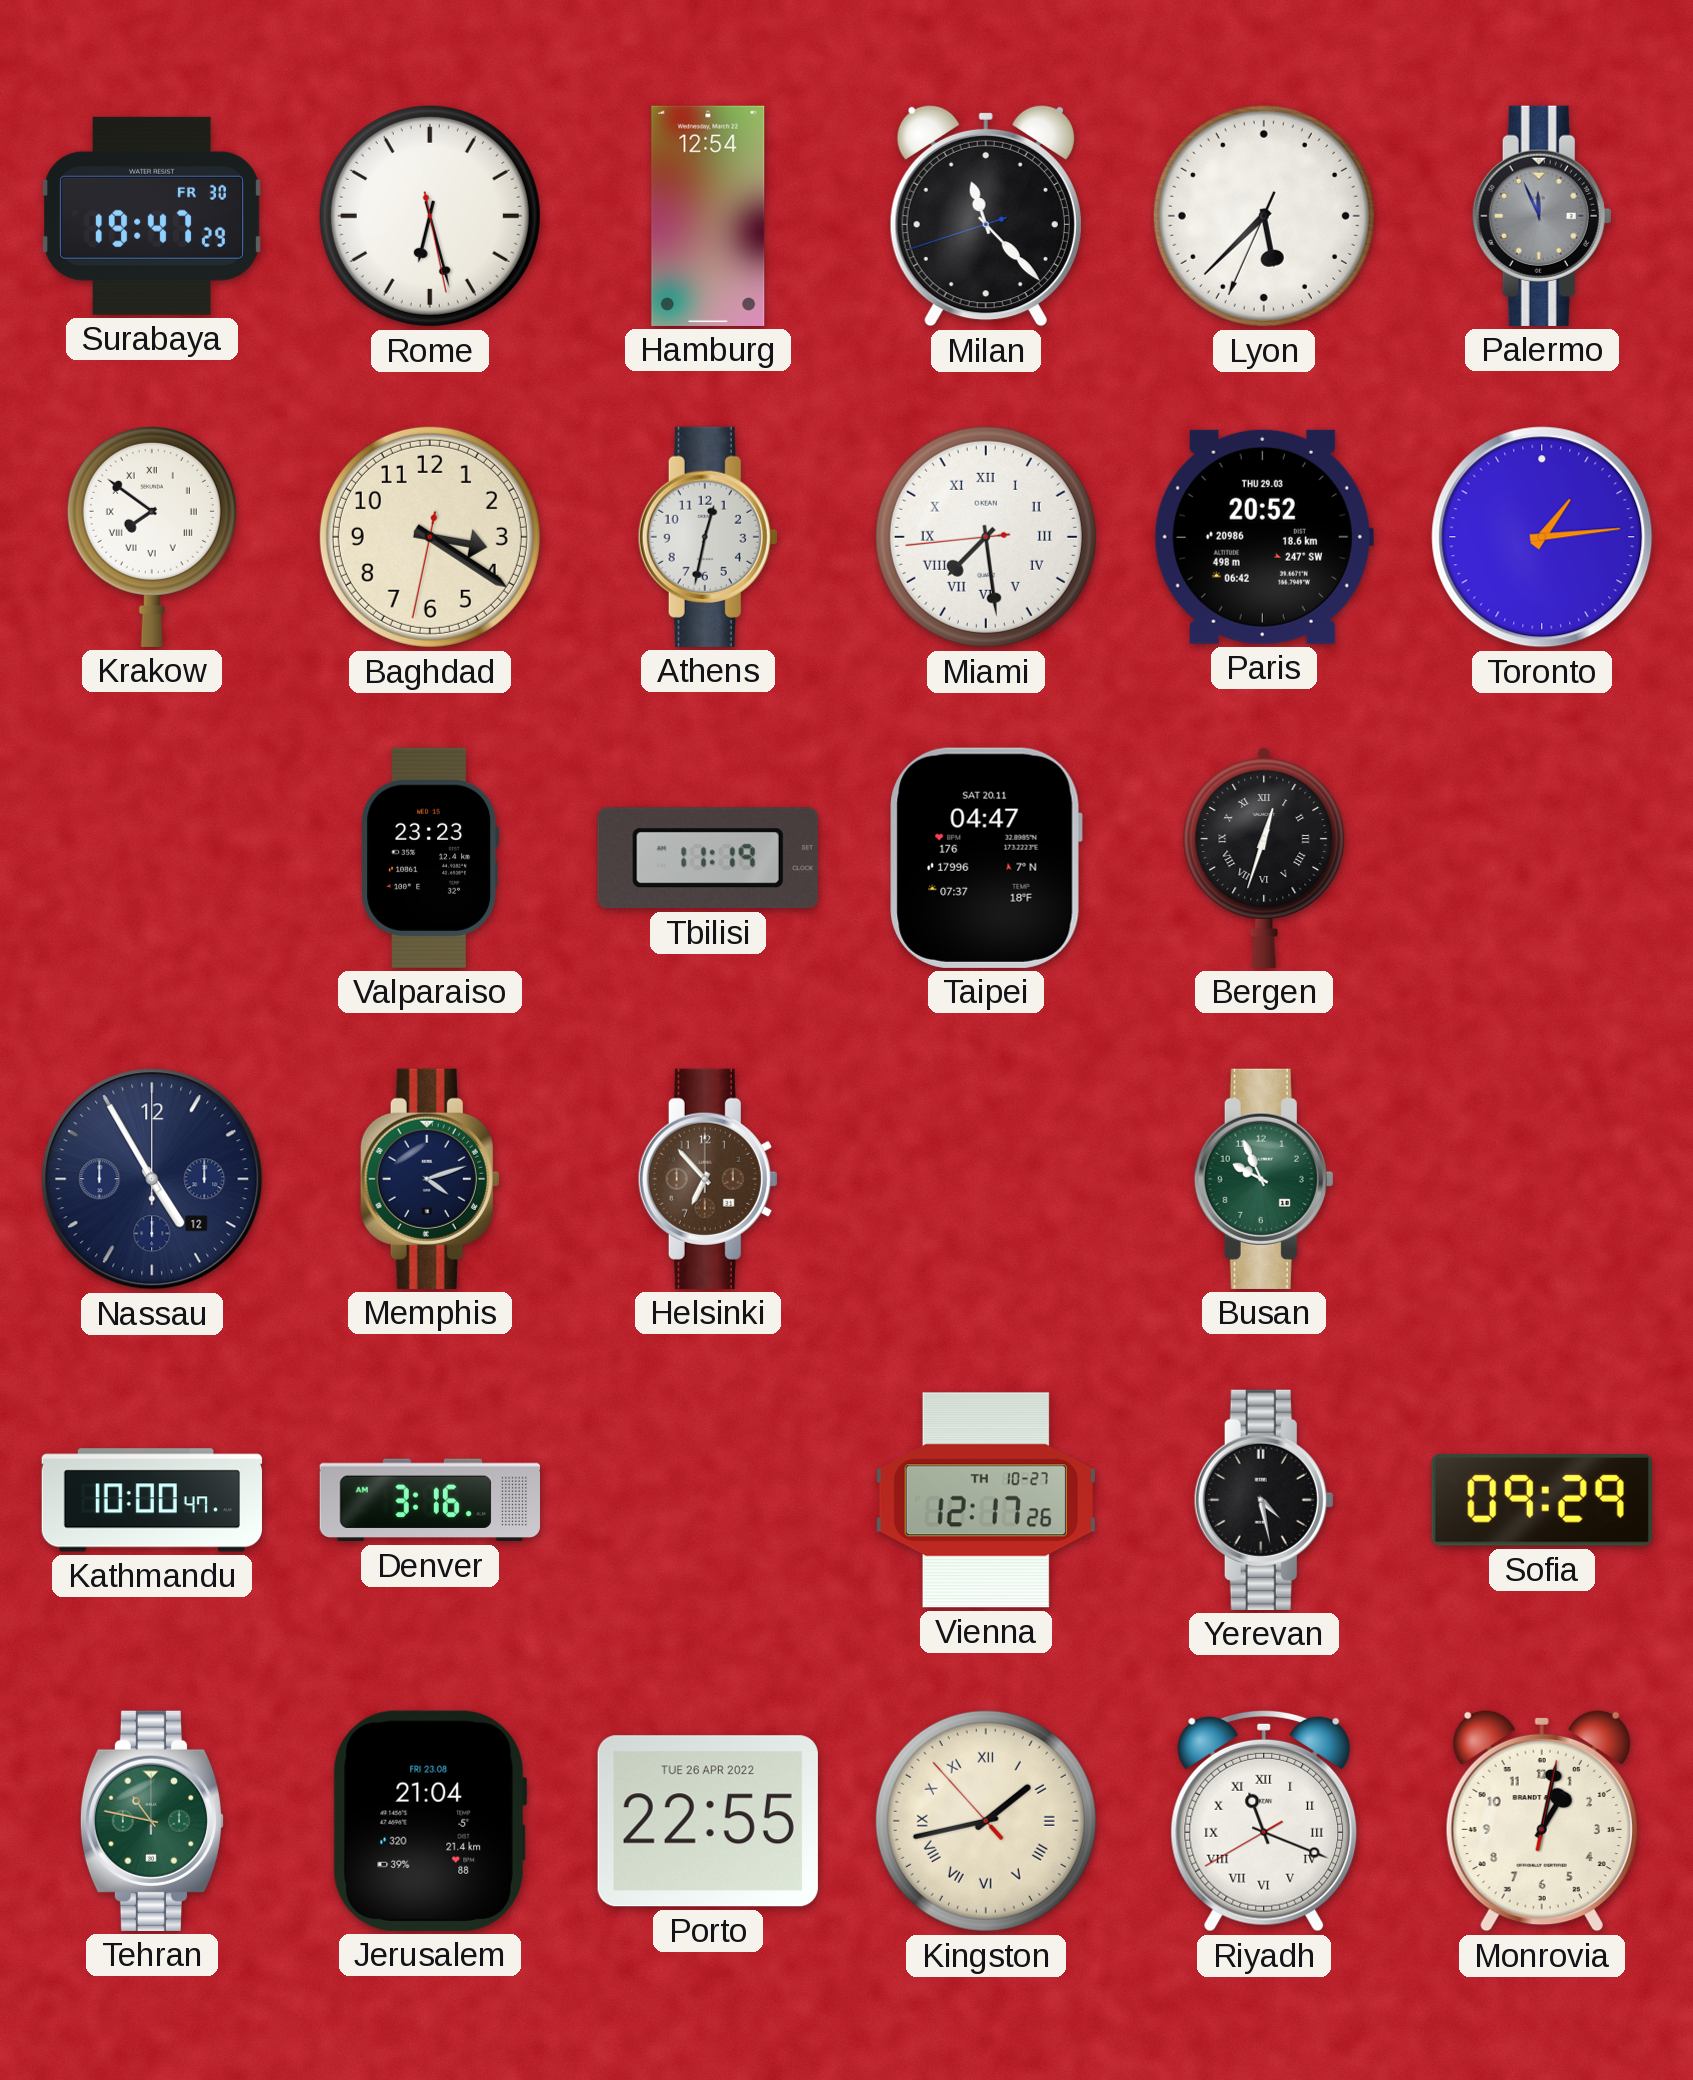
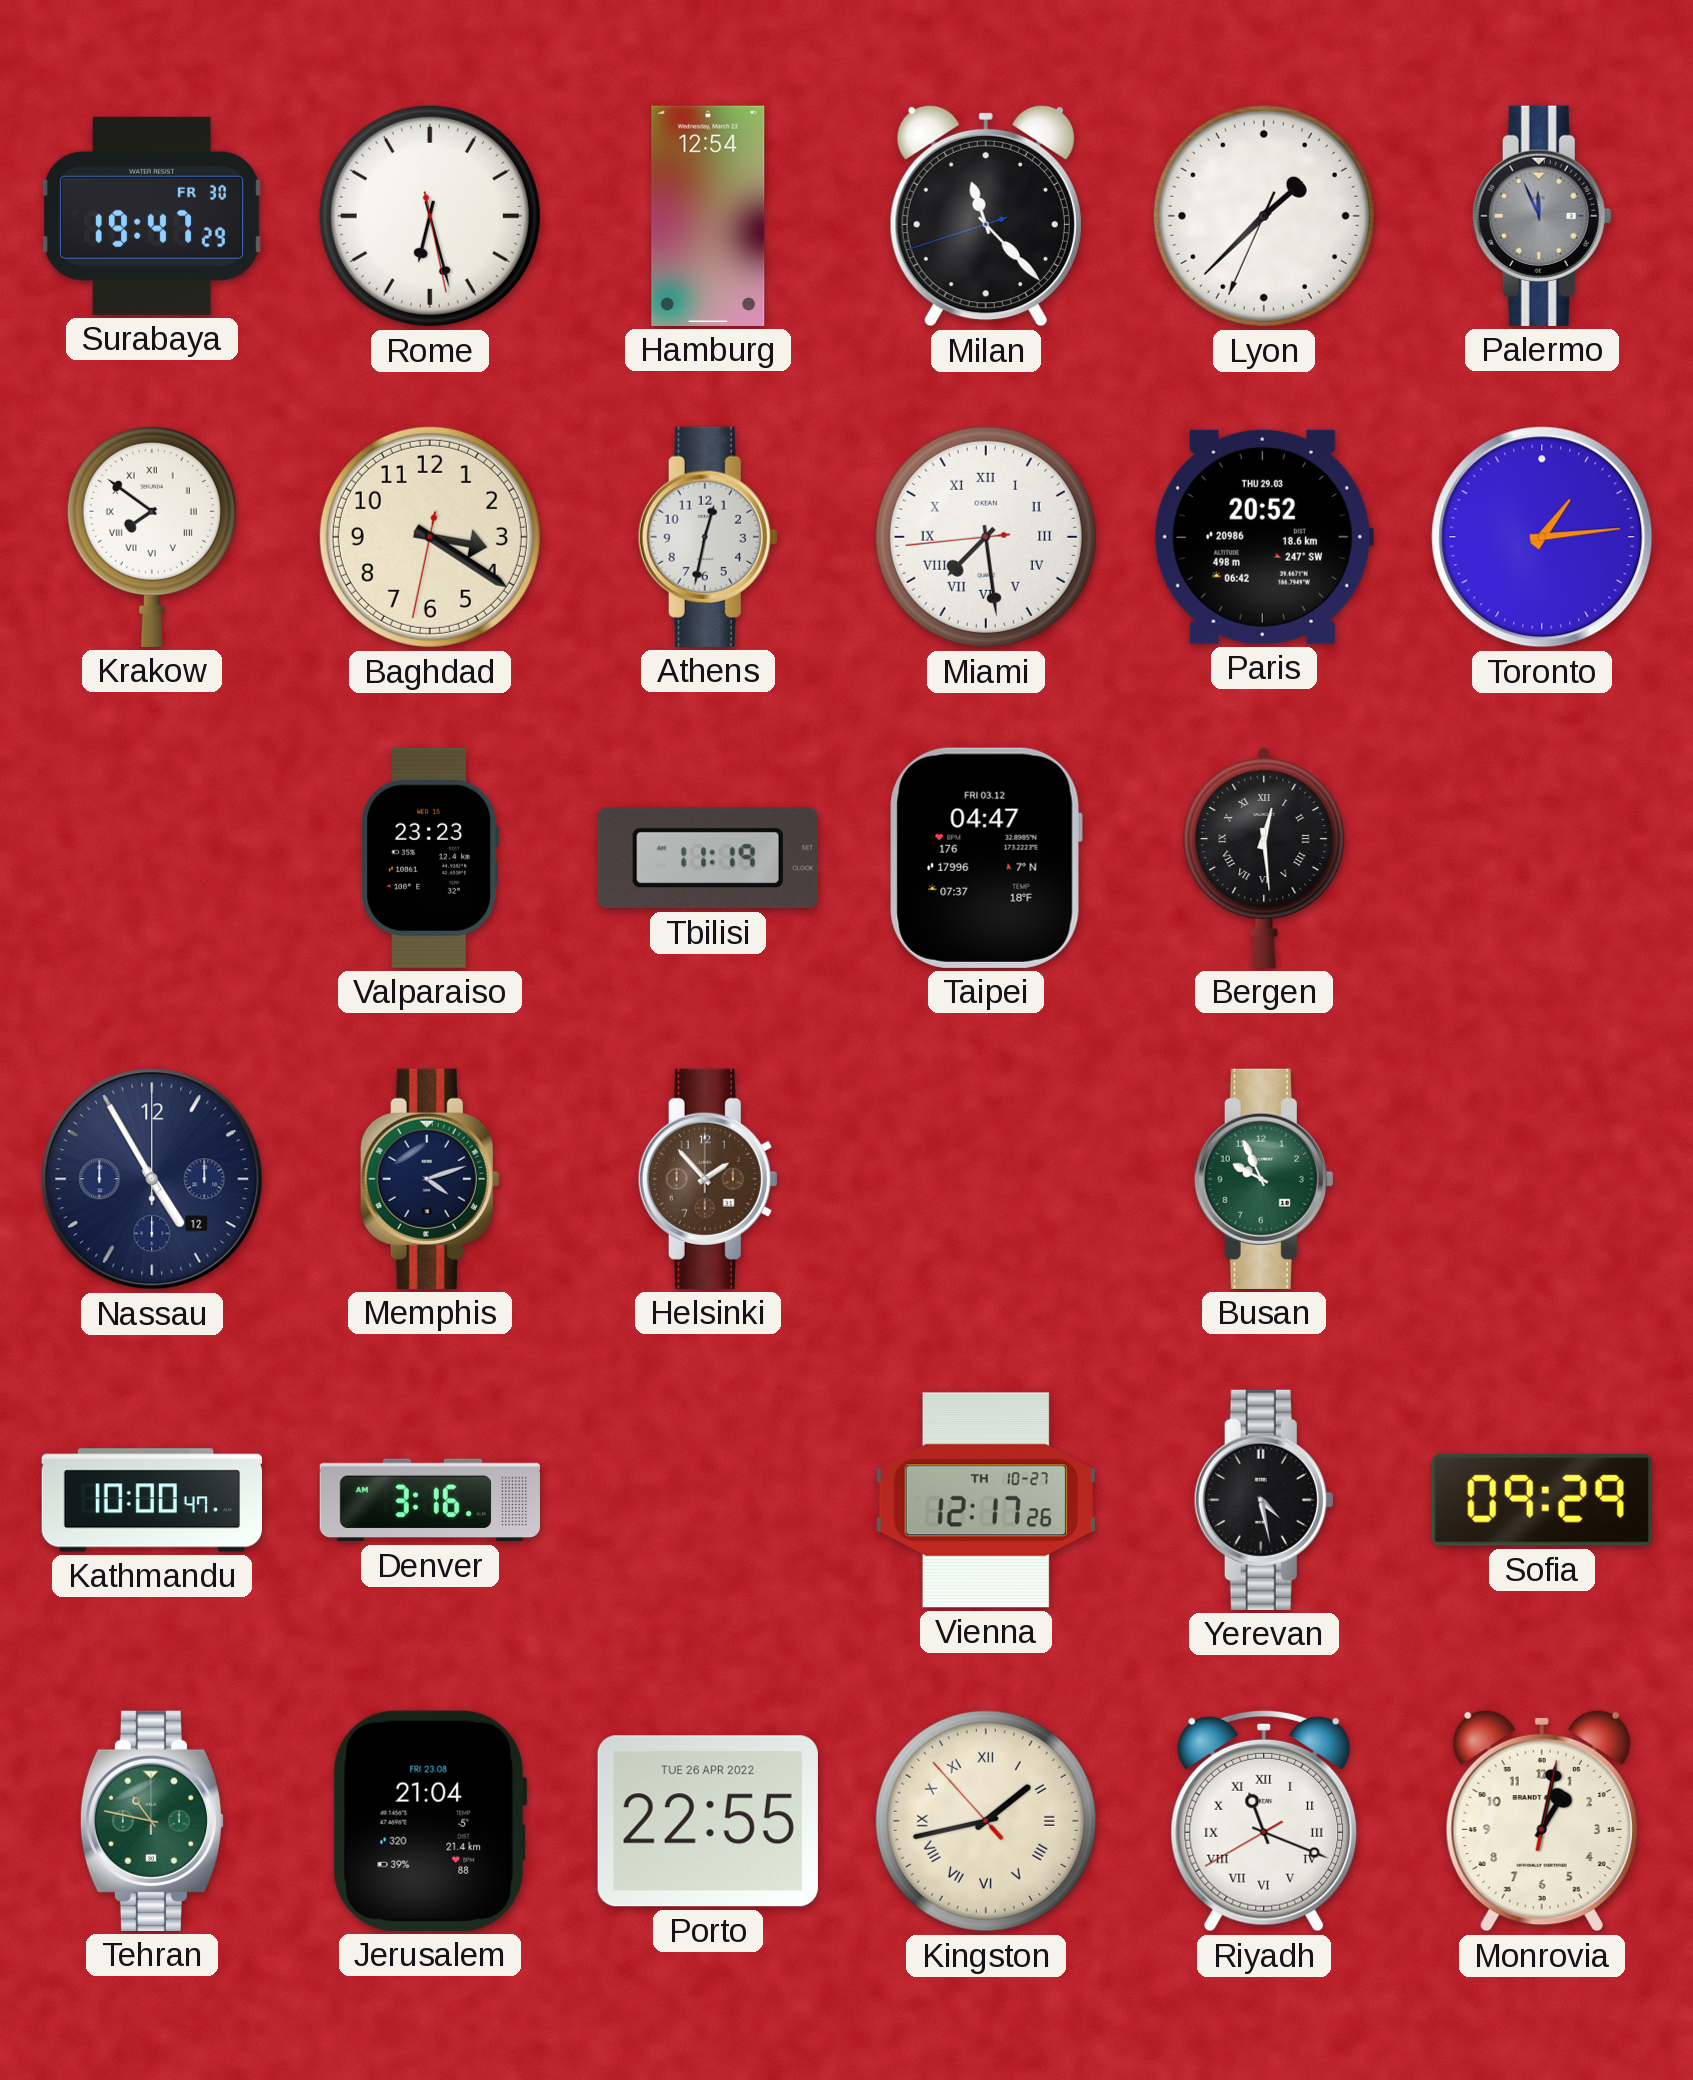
Lyon: 5:37 -> 1:37 (1264, 216)
Taipei date: SAT 20.11 -> FRI 03.12 (986, 858)
Bergen: 12:33 -> 12:29 (1264, 858)
Helsinki: 6:53 -> 1:53 (708, 1179)
